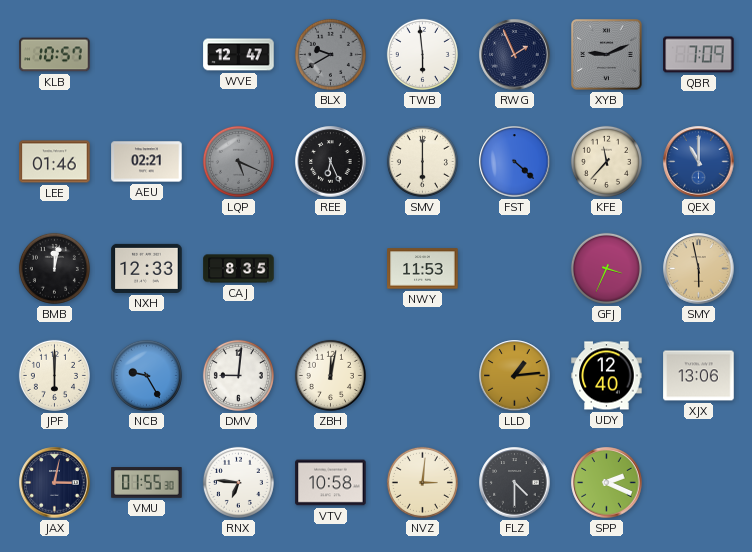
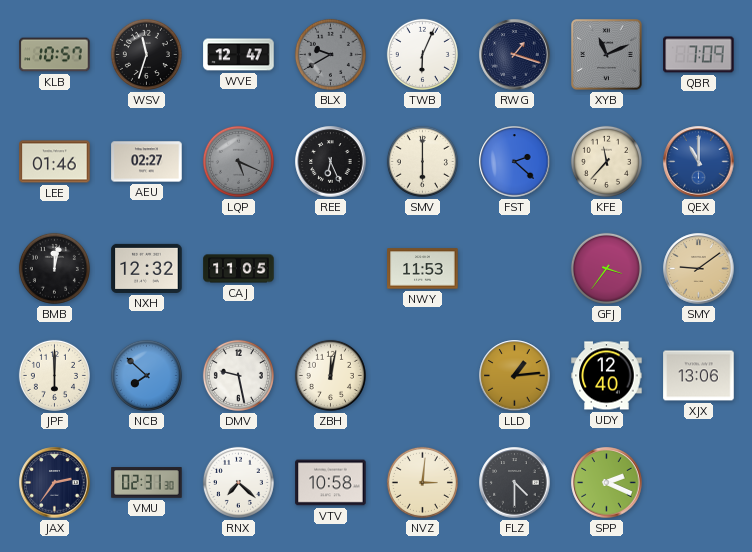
WSV: none -> 11:33 (146, 54)
TWB: 5:59 -> 6:04 (422, 54)
RWG: 1:56 -> 1:18 (515, 55)
XYB: 9:11 -> 11:11 (607, 55)
AEU: 02:21 -> 02:27 (147, 162)
FST: 4:22 -> 2:22 (515, 162)
NXH: 12:33 -> 12:32 (147, 268)
CAJ: 8:35 -> 11:05 (239, 269)
GFJ: 3:34 -> 3:36 (606, 268)
SMY: 5:58 -> 9:09 (699, 269)
NCB: 9:25 -> 7:52 (146, 375)
DMV: 9:01 -> 9:28 (238, 375)
JAX: 3:02 -> 2:36 (55, 483)
VMU: 01:55 -> 02:31 (147, 483)
RNX: 6:46 -> 7:22 (238, 482)
